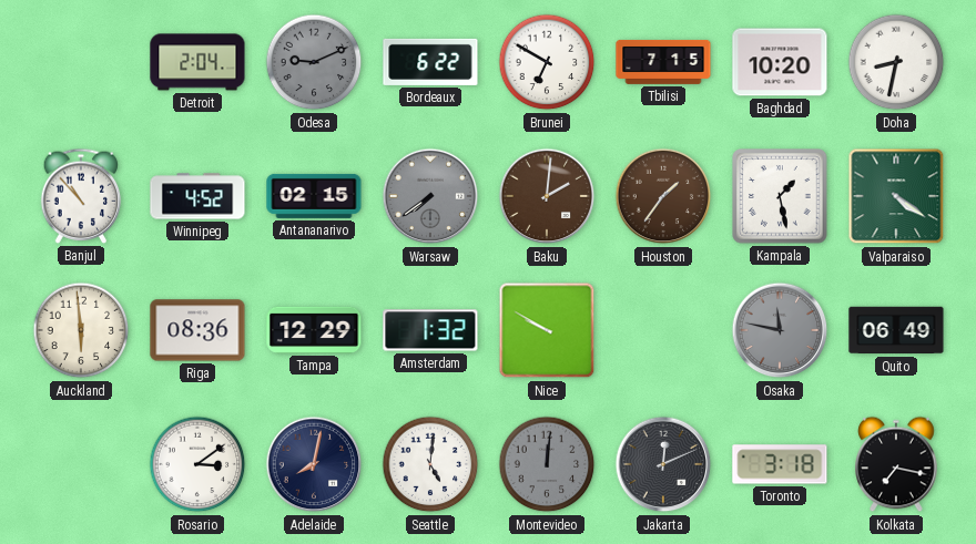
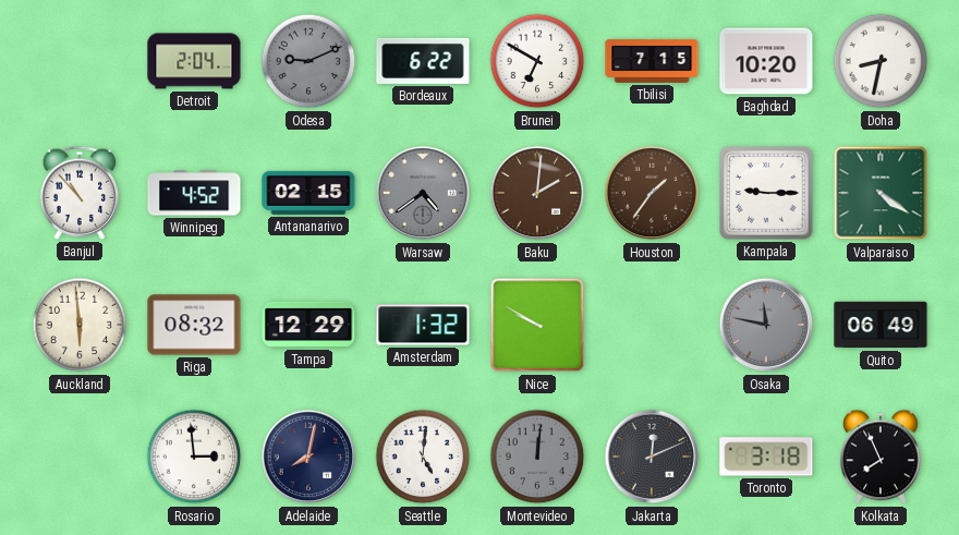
Warsaw: 7:39 -> 4:39 (423, 193)
Kampala: 1:28 -> 9:15 (766, 193)
Riga: 08:36 -> 08:32 (194, 325)
Rosario: 3:09 -> 2:59 (194, 457)
Kolkata: 7:17 -> 7:56 (881, 457)
